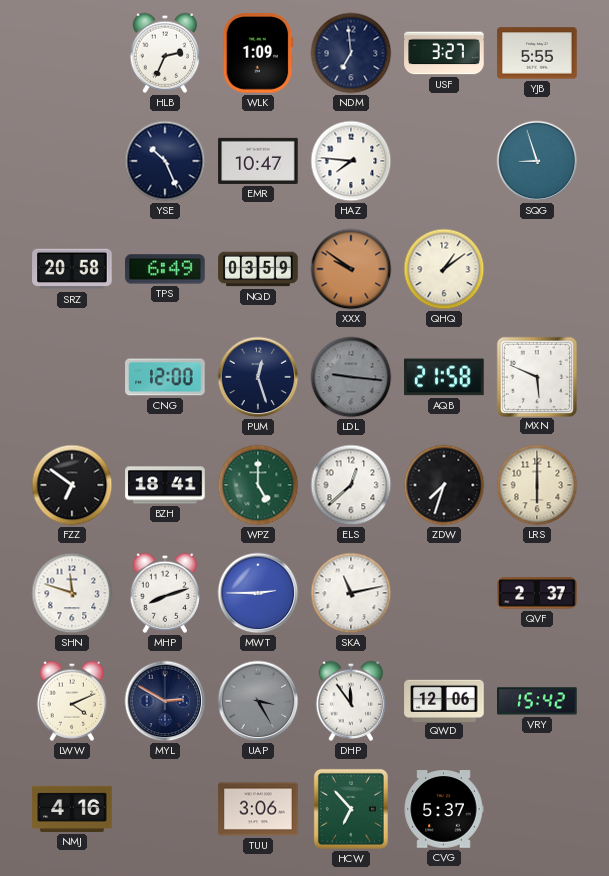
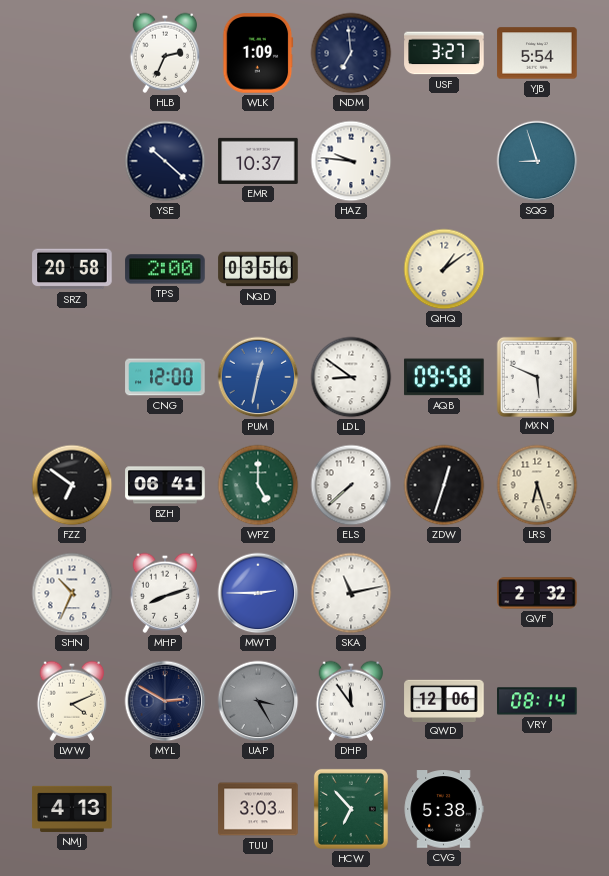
YJB: 5:55 -> 5:54 (537, 53)
YSE: 10:26 -> 10:22 (165, 161)
EMR: 10:47 -> 10:37 (258, 161)
HAZ: 7:46 -> 9:46 (351, 161)
TPS: 6:49 -> 2:00 (165, 269)
NQD: 03:59 -> 03:56 (258, 269)
XXX: 9:51 -> none (351, 269)
PUM: 12:27 -> 12:32 (258, 377)
PUM dial: navy -> blue (258, 377)
LDL: 9:16 -> 8:51 (351, 377)
LDL dial: grey -> white (351, 377)
AQB: 21:58 -> 09:58 (444, 377)
BZH: 18:41 -> 06:41 (165, 485)
ELS: 12:38 -> 7:38 (351, 485)
ZDW: 7:33 -> 12:33 (444, 485)
LRS: 6:00 -> 6:27 (537, 485)
SHN: 11:48 -> 10:34 (72, 593)
QVF: 2:37 -> 2:32 (537, 593)
VRY: 15:42 -> 08:14 (537, 701)
NMJ: 4:16 -> 4:13 (72, 809)
TUU: 3:06 -> 3:03 (258, 809)
CVG: 5:37 -> 5:38 (444, 809)
